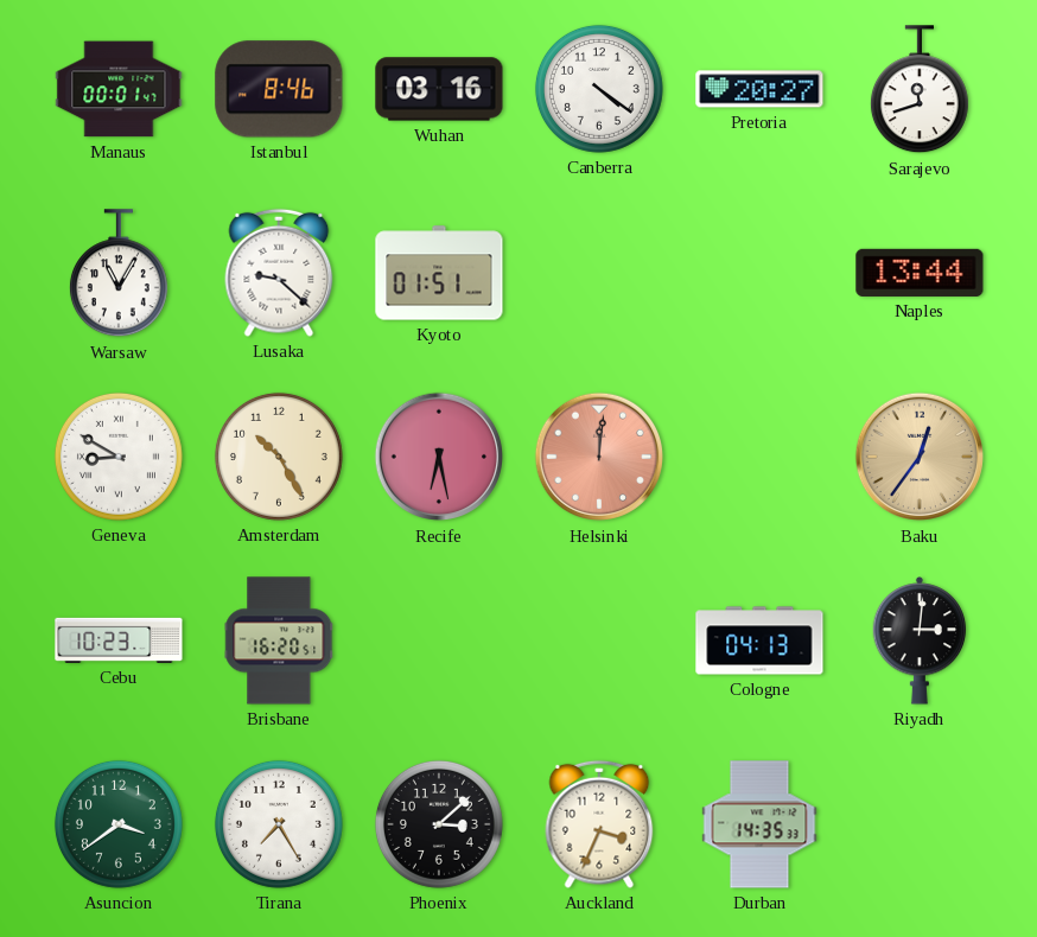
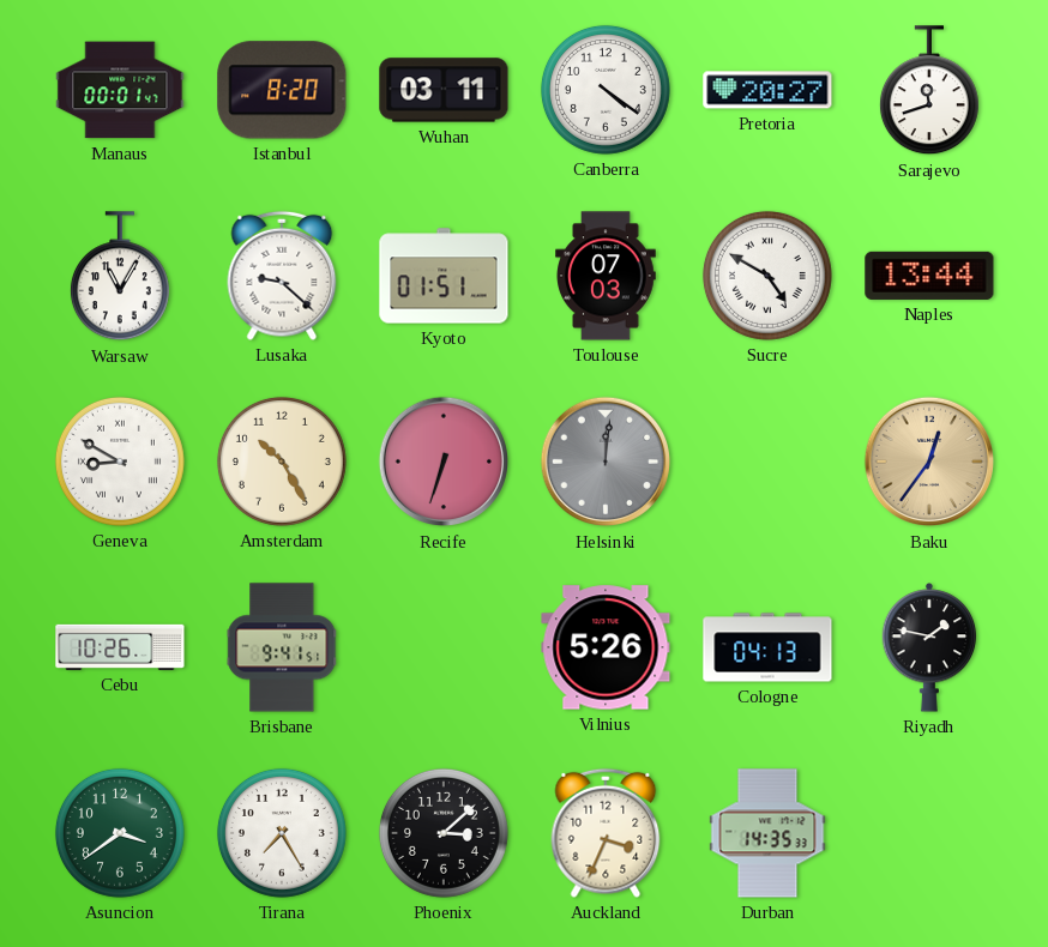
Istanbul: 8:46 -> 8:20 (282, 90)
Wuhan: 03:16 -> 03:11 (444, 90)
Toulouse: none -> 07:03 (606, 276)
Sucre: none -> 4:50 (767, 276)
Recife: 6:28 -> 6:33 (444, 462)
Helsinki dial: salmon -> grey (606, 462)
Cebu: 10:23 -> 10:26 (120, 647)
Brisbane: 16:20 -> 9:41 (282, 647)
Vilnius: none -> 5:26 (606, 647)
Riyadh: 3:01 -> 1:47 (929, 647)
